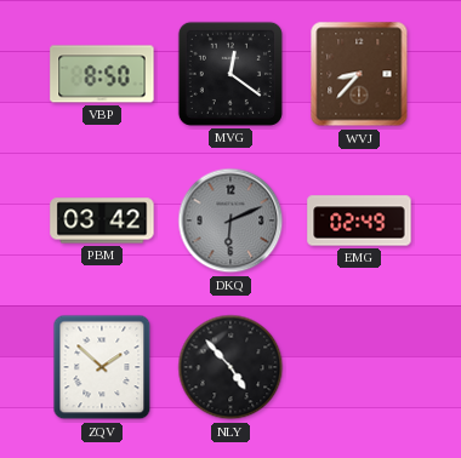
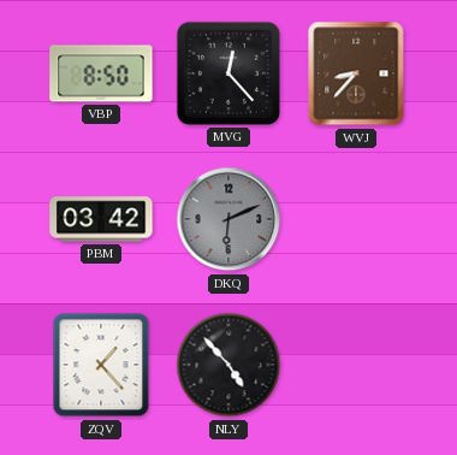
MVG: 12:21 -> 12:23 (228, 73)
EMG: 02:49 -> none (359, 221)
ZQV: 1:52 -> 1:23 (101, 365)
